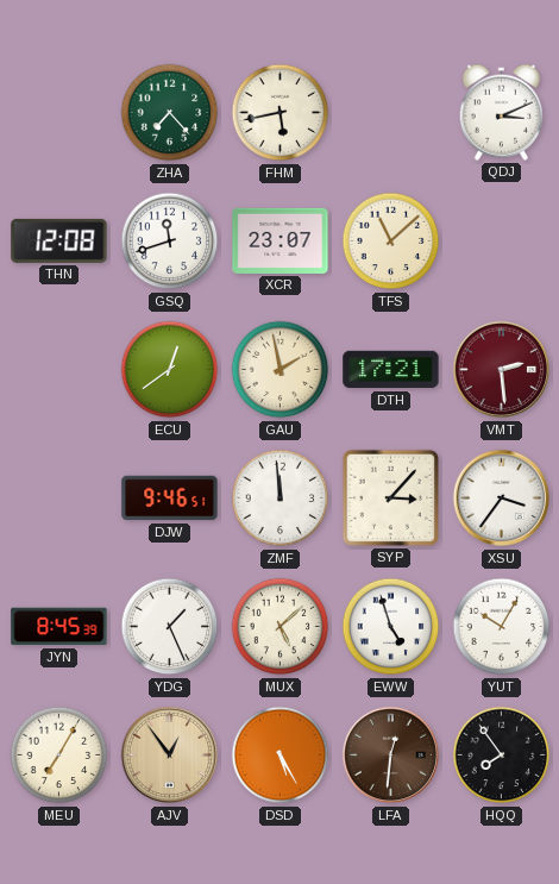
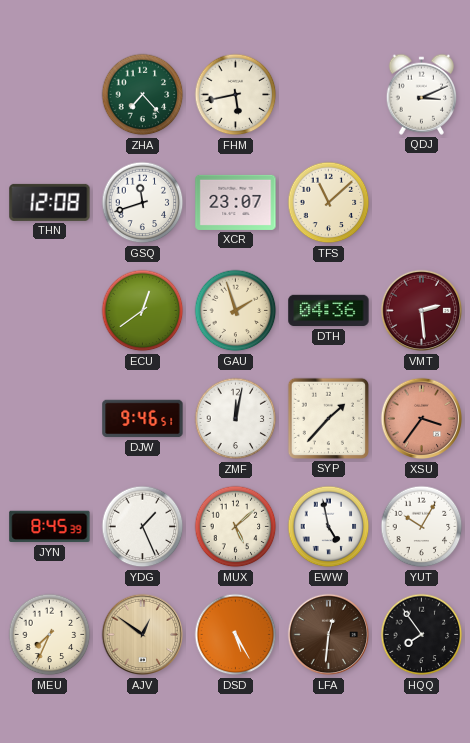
GAU: 1:58 -> 1:57 (236, 311)
DTH: 17:21 -> 04:36 (329, 311)
ZMF: 11:59 -> 12:02 (236, 419)
SYP: 3:07 -> 1:37 (328, 418)
XSU dial: white -> salmon (422, 419)
EWW: 4:57 -> 4:58 (329, 527)
MEU: 7:05 -> 7:34 (50, 635)
AJV: 12:54 -> 12:51 (143, 635)
